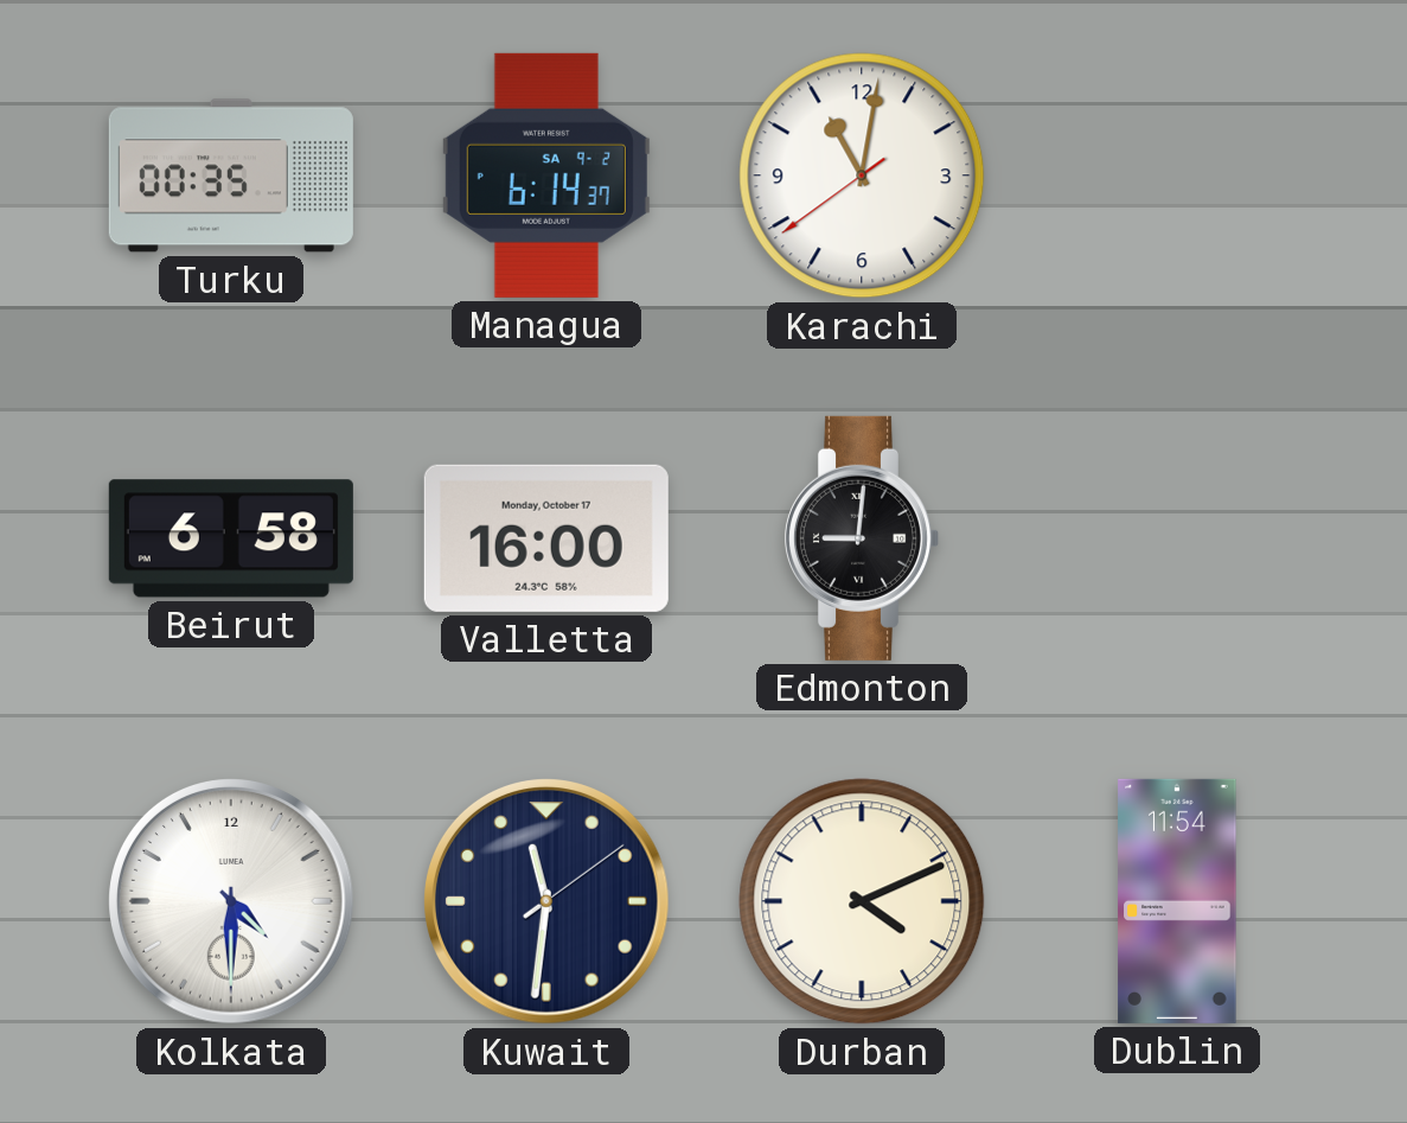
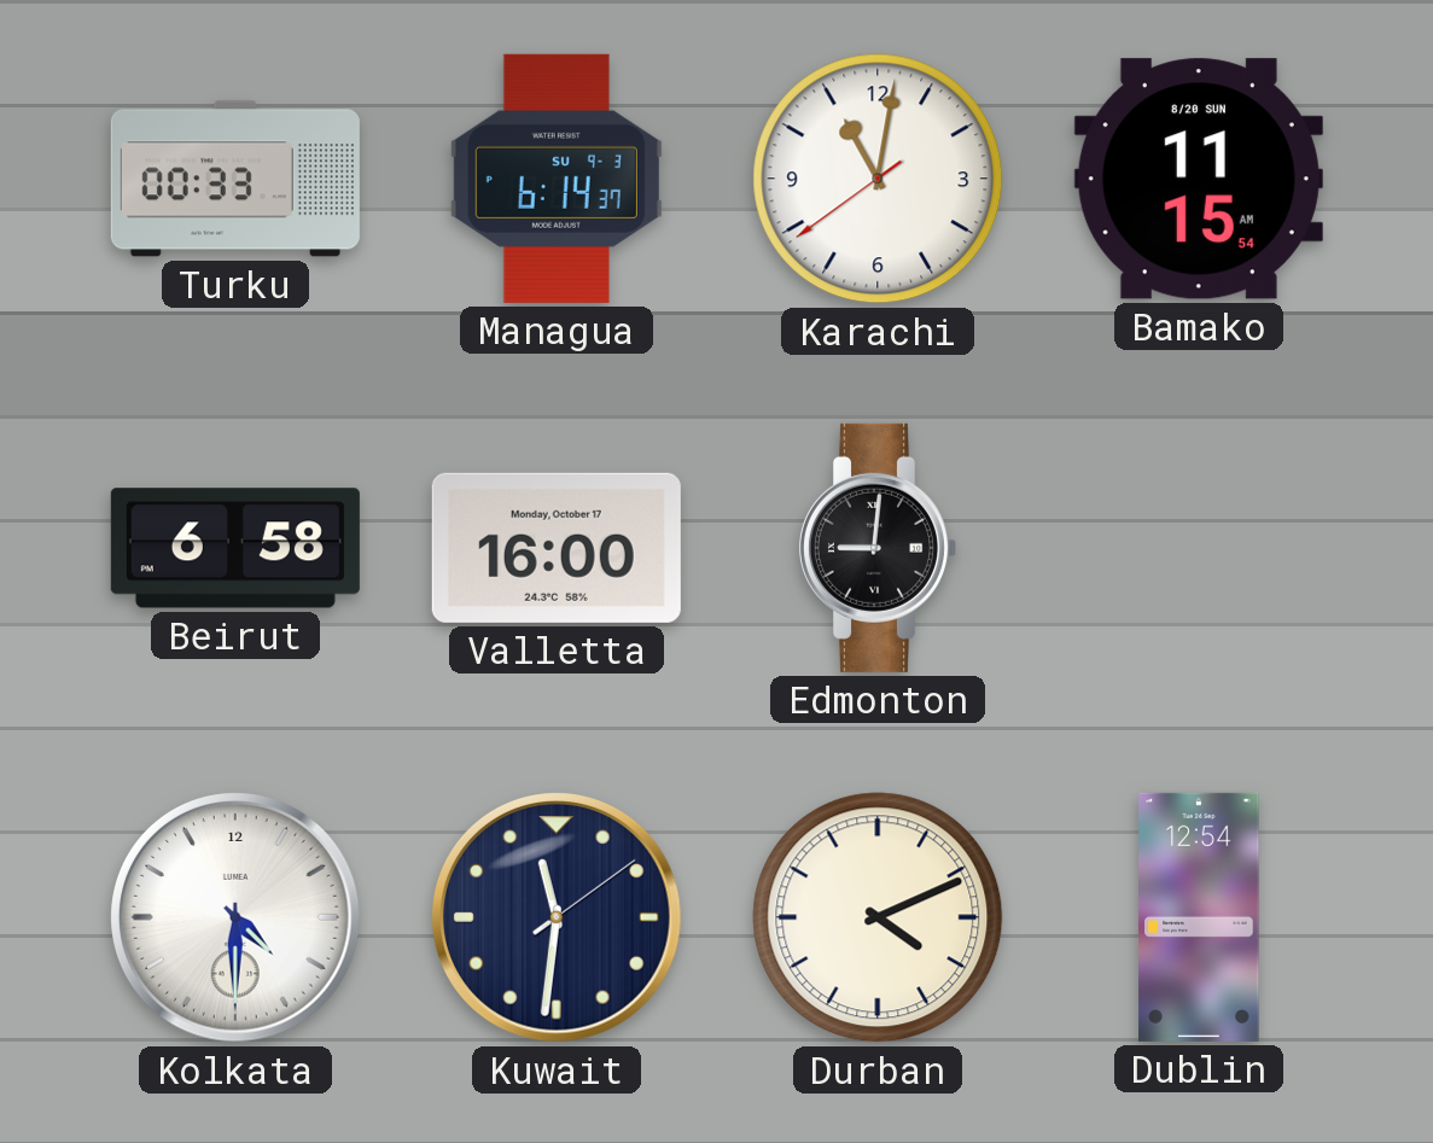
Turku: 00:35 -> 00:33 (235, 179)
Managua date: SA 9-2 -> SU 9-3 (557, 179)
Bamako: none -> 11:15 (1199, 179)
Dublin: 11:54 -> 12:54 (1199, 917)
